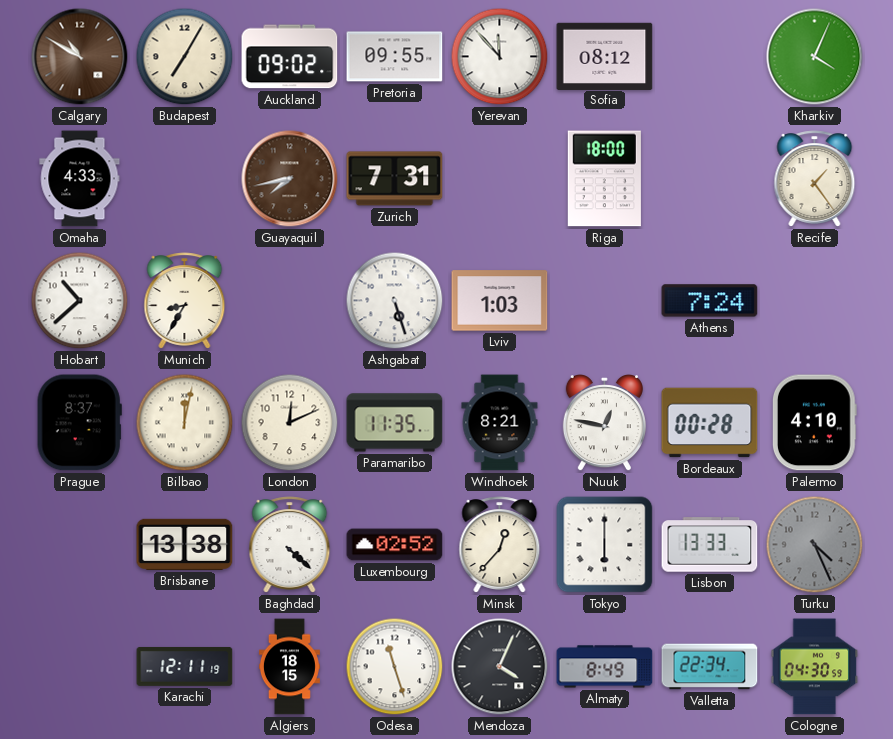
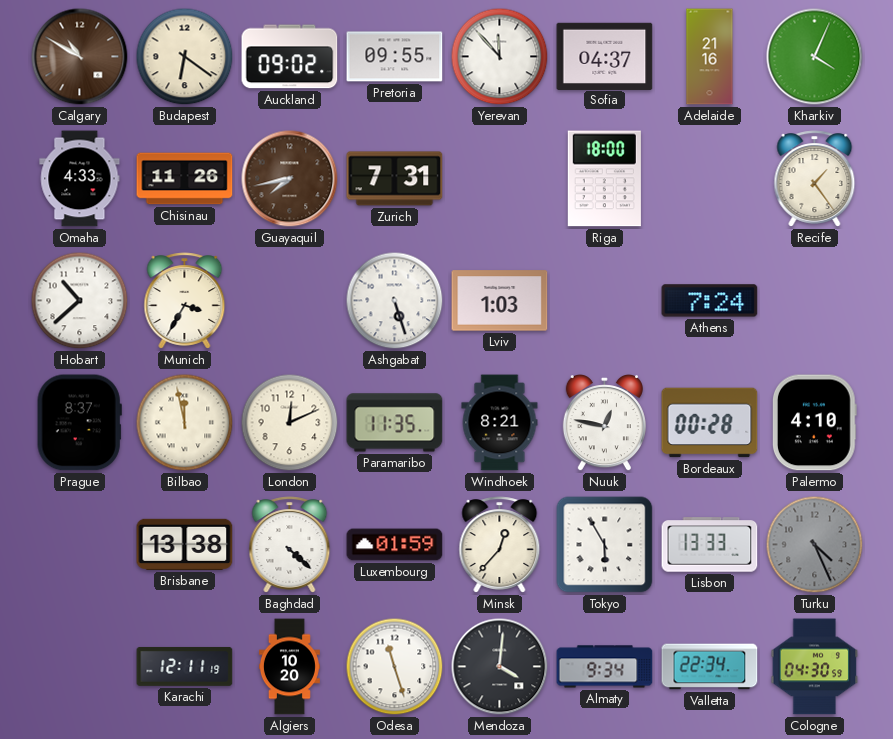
Budapest: 7:05 -> 6:21 (185, 57)
Sofia: 08:12 -> 04:37 (605, 56)
Adelaide: none -> 21:16 (710, 57)
Chisinau: none -> 11:26 (185, 179)
Munich: 8:35 -> 3:35 (185, 301)
Bilbao: 12:02 -> 11:58 (185, 423)
Luxembourg: 02:52 -> 01:59 (395, 545)
Tokyo: 6:00 -> 5:55 (605, 545)
Algiers: 18:15 -> 10:20 (289, 667)
Mendoza: 4:04 -> 4:01 (500, 667)
Almaty: 8:49 -> 9:34 (605, 667)
